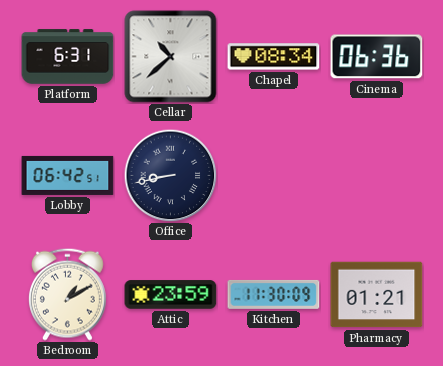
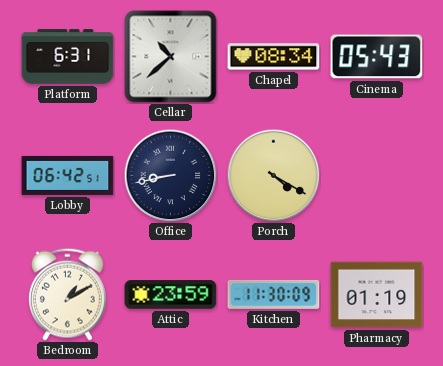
Cinema: 06:36 -> 05:43 (377, 57)
Porch: none -> 4:20 (273, 175)
Pharmacy: 01:21 -> 01:19 (377, 295)
